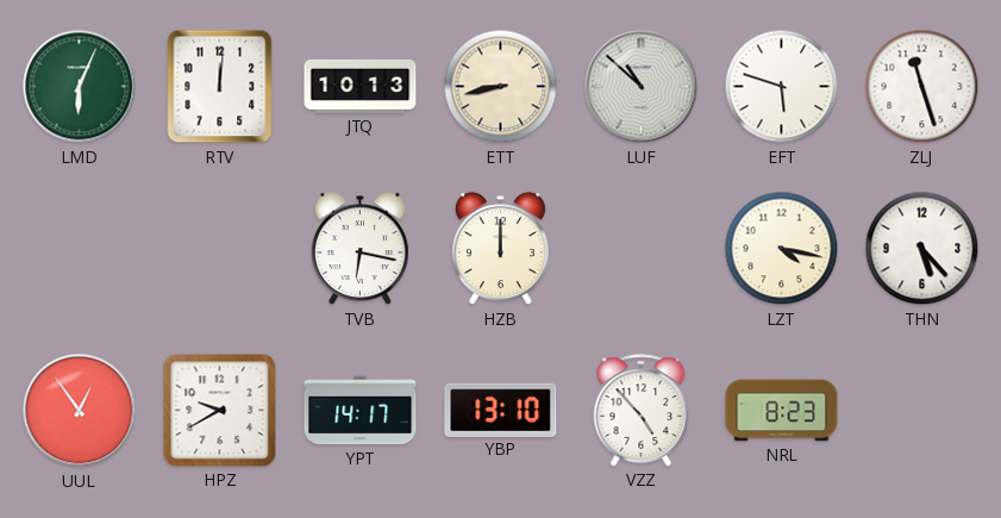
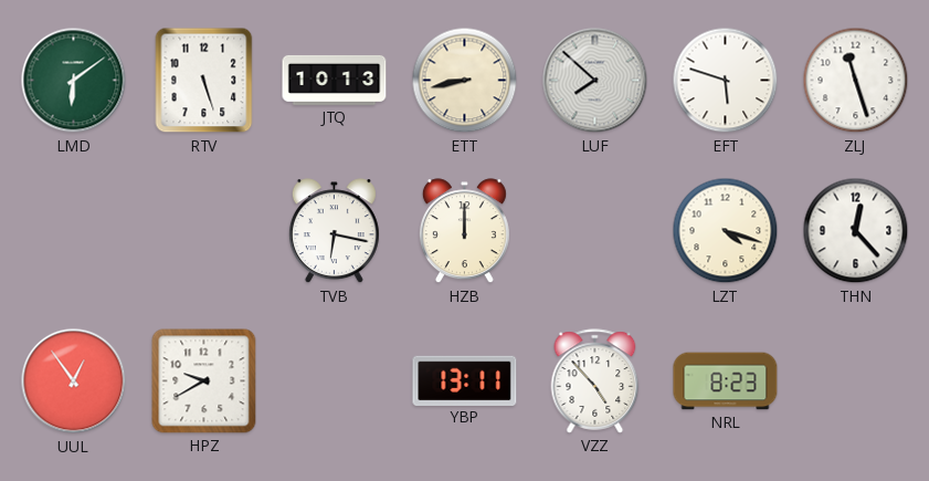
LMD: 6:04 -> 6:09 (74, 81)
RTV: 12:01 -> 5:27 (204, 81)
LUF: 10:52 -> 7:52 (595, 81)
LZT: 4:17 -> 4:18 (726, 231)
THN: 5:23 -> 12:23 (856, 231)
YPT: 14:17 -> none (361, 411)
YBP: 13:10 -> 13:11 (465, 380)
